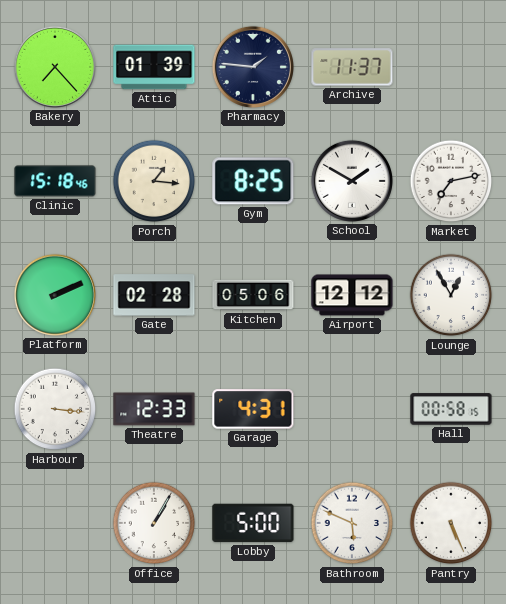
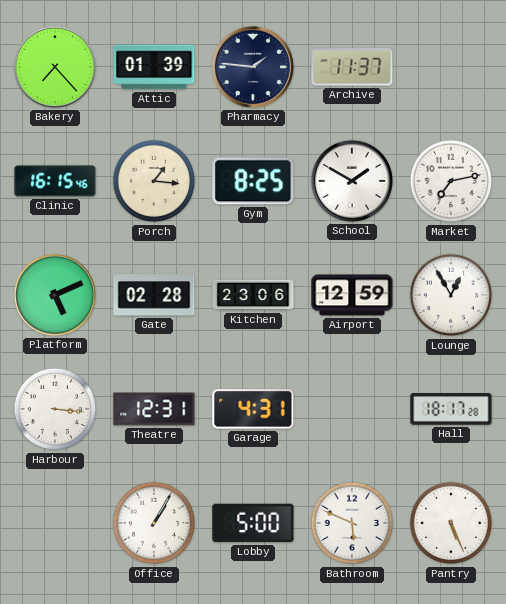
Clinic: 15:18 -> 16:15 (55, 181)
Platform: 2:11 -> 5:11 (55, 295)
Kitchen: 05:06 -> 23:06 (253, 295)
Airport: 12:12 -> 12:59 (352, 295)
Theatre: 12:33 -> 12:31 (154, 409)
Hall: 00:58 -> 18:17 (451, 409)
